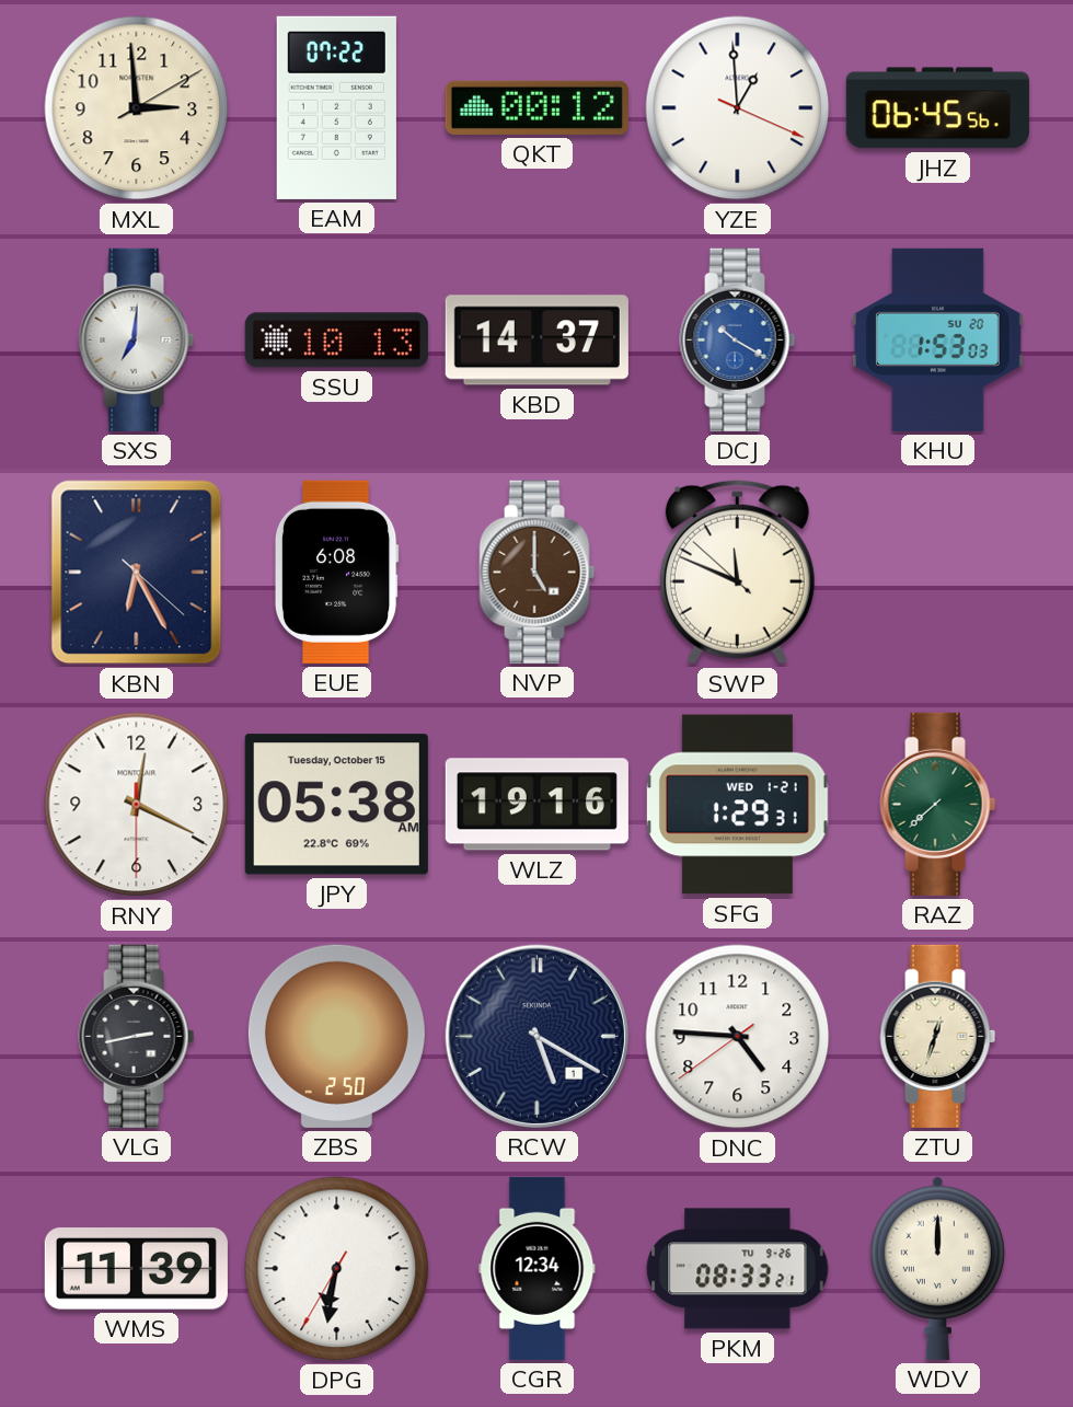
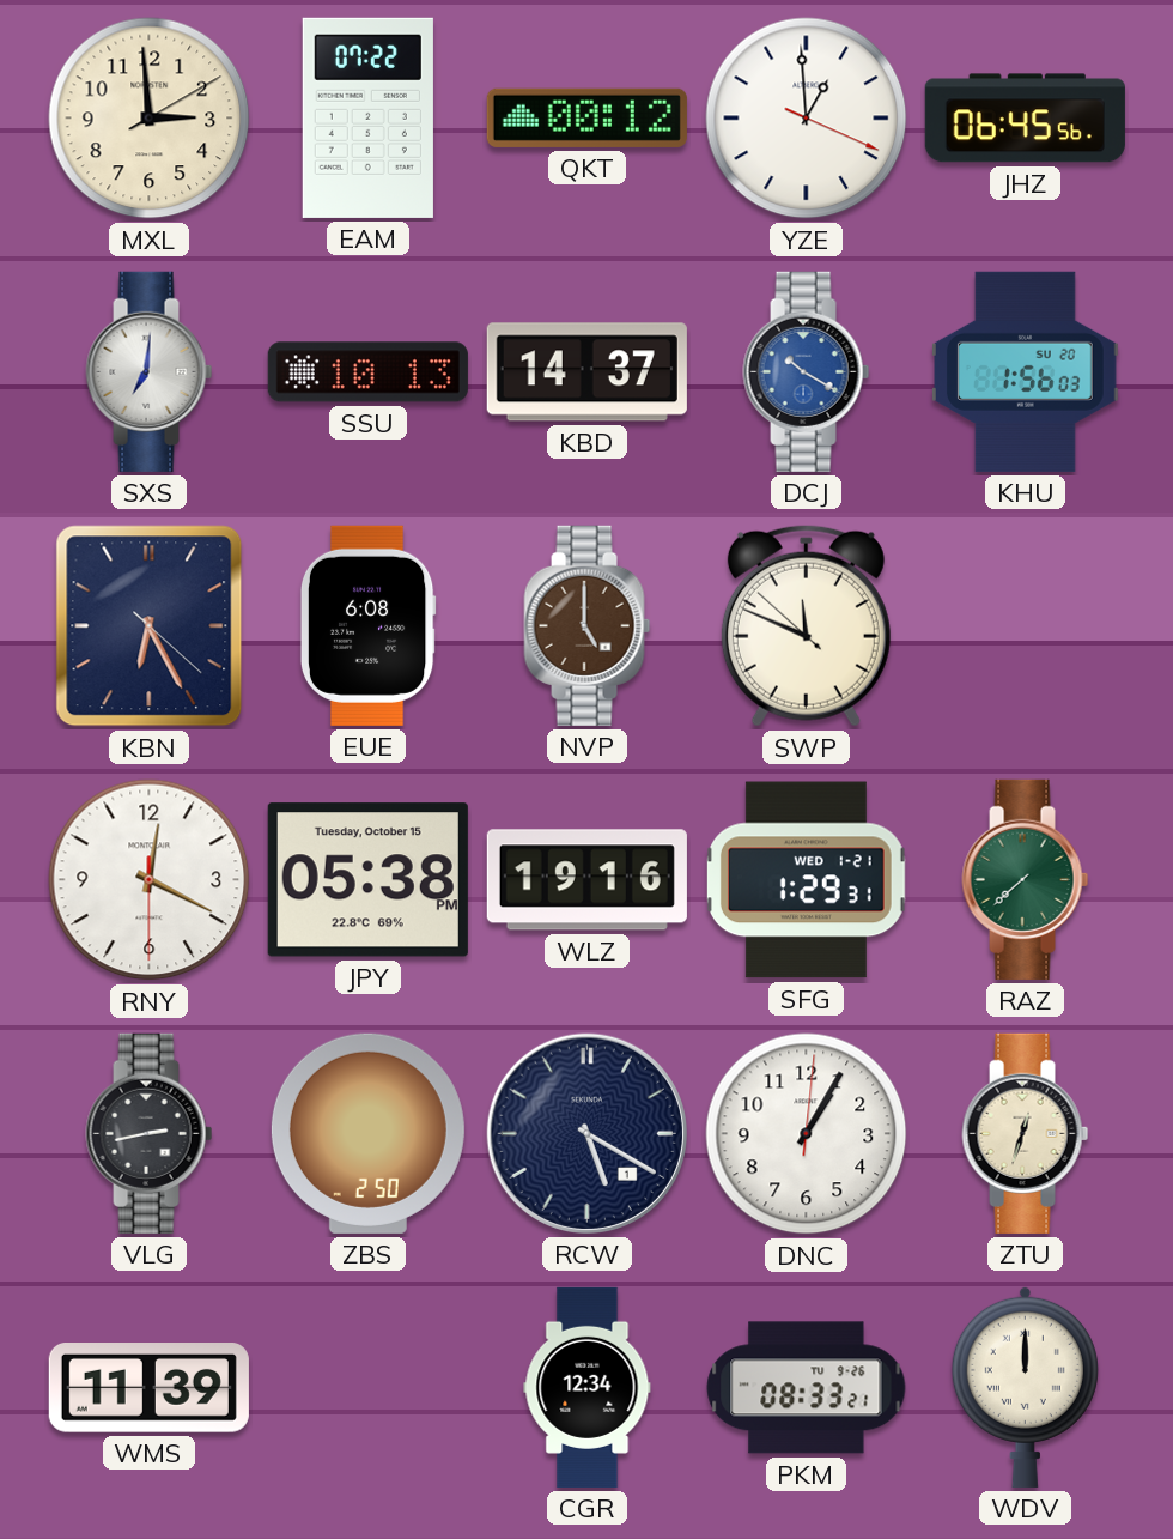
KHU: 1:53 -> 1:56 (1025, 371)
JPY: 05:38 AM -> 05:38 PM (367, 880)
DNC: 4:45 -> 1:05 (807, 1134)
DPG: 6:31 -> none (337, 1269)
